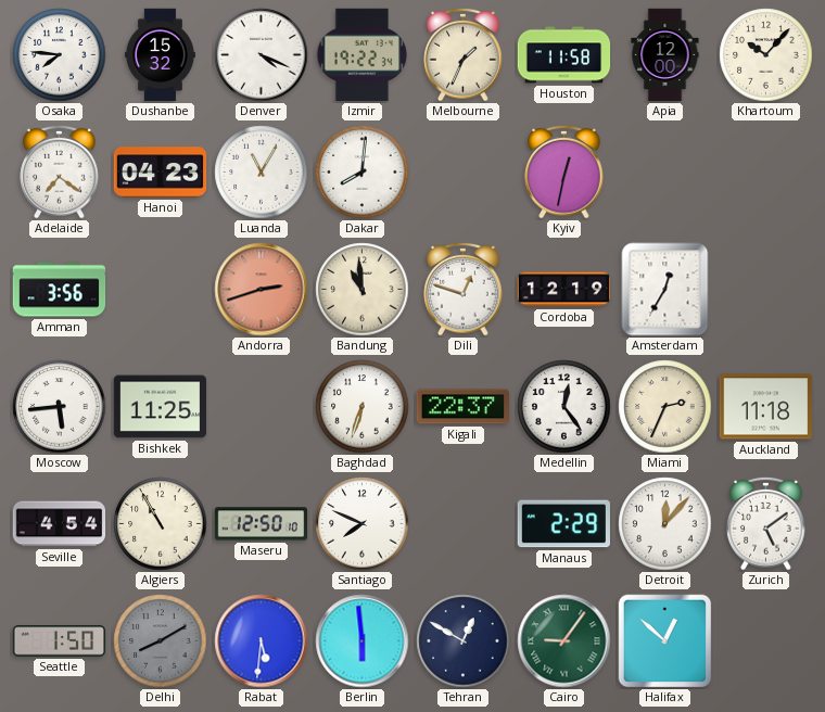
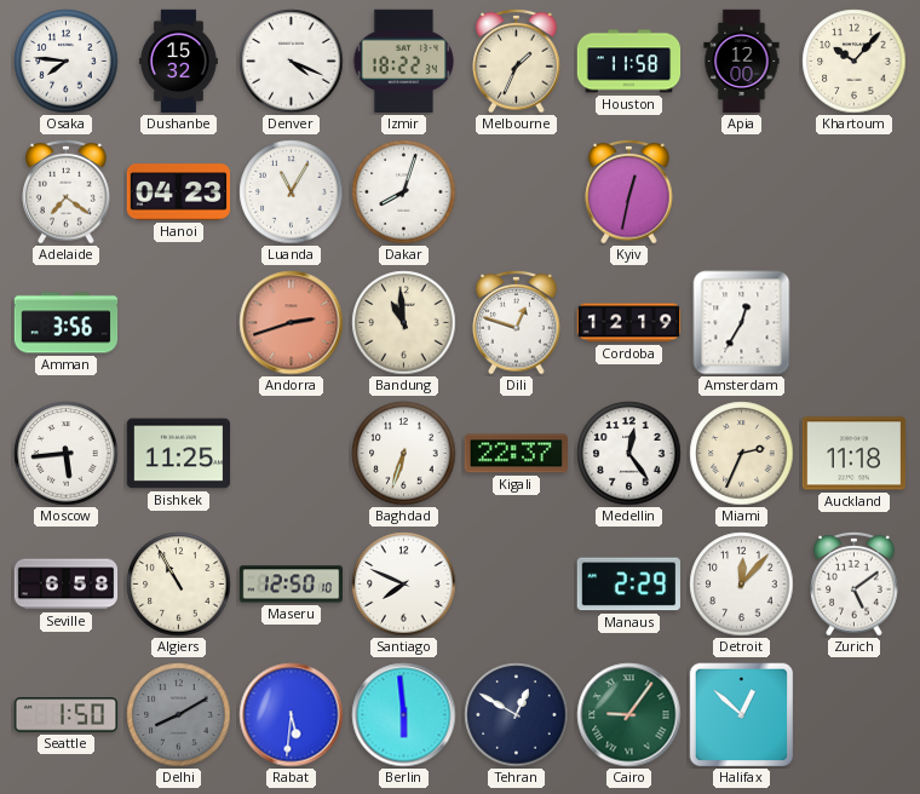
Izmir: 19:22 -> 18:22 (404, 62)
Dakar: 8:01 -> 8:03 (404, 192)
Seville: 4:54 -> 6:58 (67, 585)
